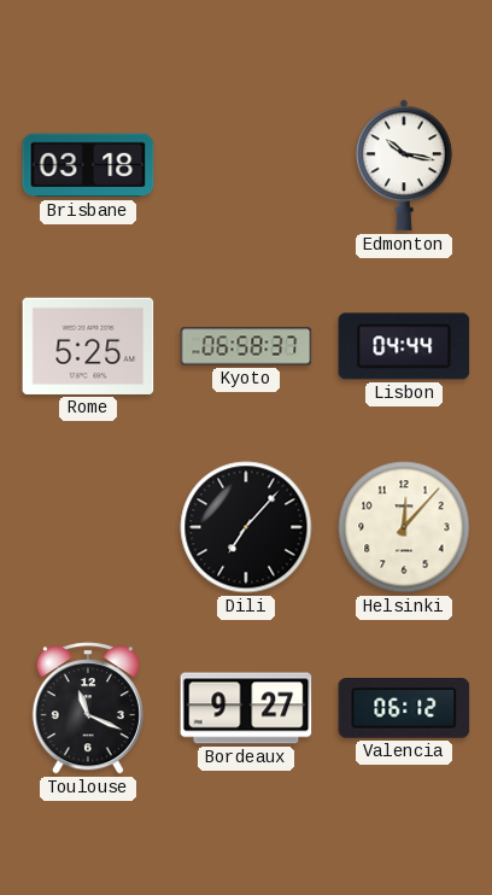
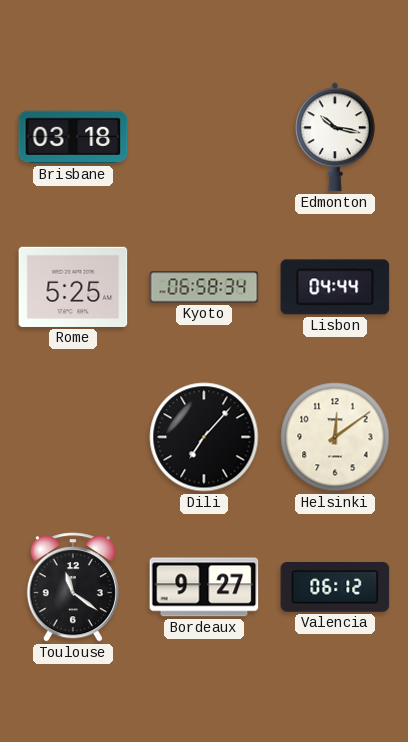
Kyoto: 06:58:37 -> 06:58:34 (204, 287)
Helsinki: 12:07 -> 12:09 (335, 437)
Toulouse: 11:19 -> 11:21 (73, 587)
